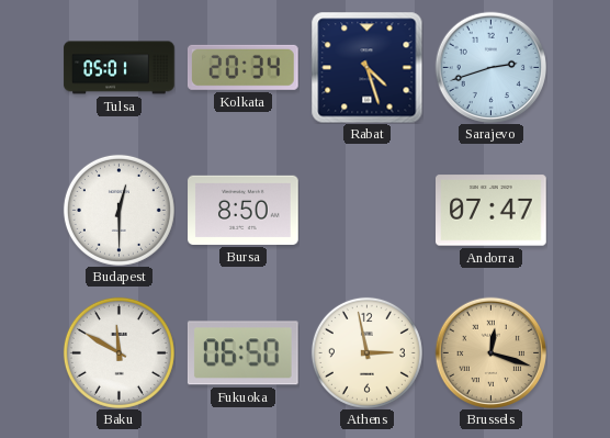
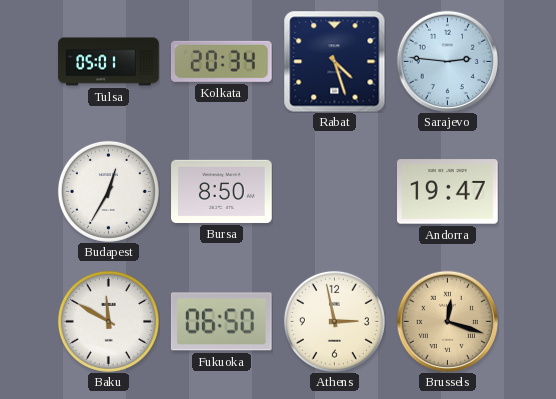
Sarajevo: 2:42 -> 2:46 (447, 61)
Budapest: 12:30 -> 12:35 (108, 191)
Andorra: 07:47 -> 19:47 (448, 192)
